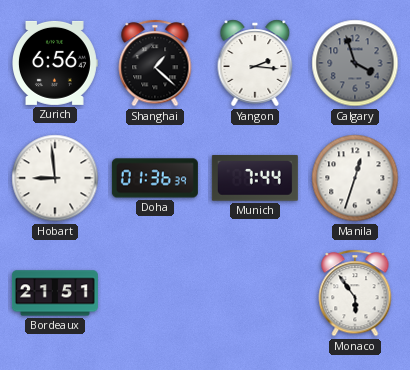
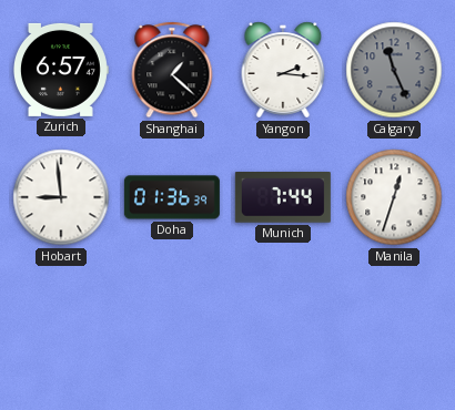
Zurich: 6:56 -> 6:57 (61, 70)
Calgary: 3:57 -> 11:26 (394, 70)
Bordeaux: 21:51 -> none (55, 293)
Monaco: 5:54 -> none (355, 293)
